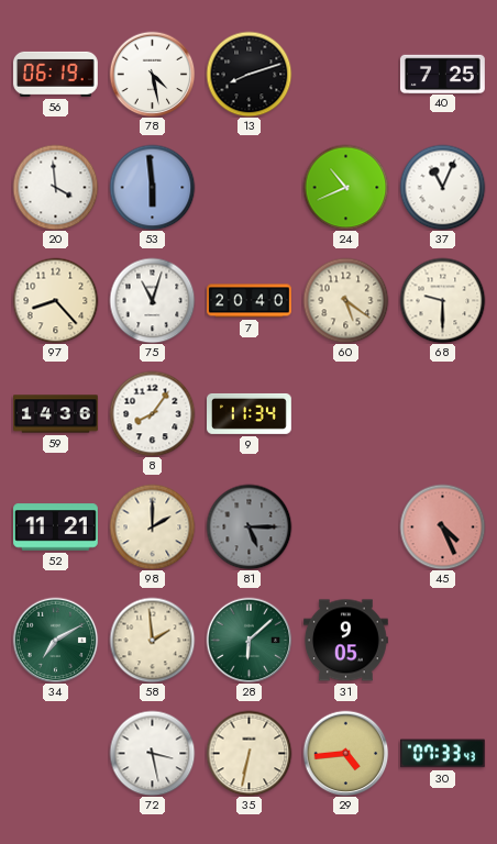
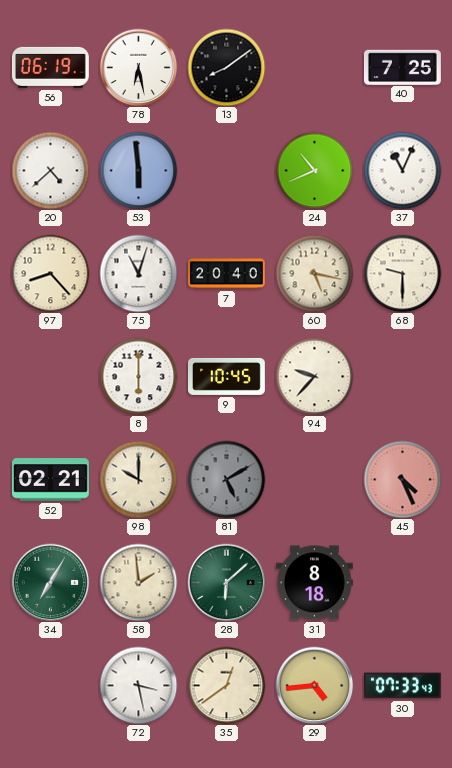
78: 4:28 -> 6:28 (138, 67)
13: 8:12 -> 8:09 (226, 67)
20: 3:59 -> 4:38 (50, 170)
60: 5:21 -> 5:17 (314, 273)
59: 14:36 -> none (56, 414)
8: 8:06 -> 6:00 (138, 376)
9: 11:34 -> 10:45 (227, 376)
94: none -> 9:37 (314, 376)
52: 11:21 -> 02:21 (51, 480)
98: 2:00 -> 10:00 (138, 479)
81: 5:15 -> 5:10 (226, 479)
34: 7:10 -> 7:05 (50, 582)
31: 9:05 -> 8:18 (315, 583)
35: 6:32 -> 12:39 (226, 685)
